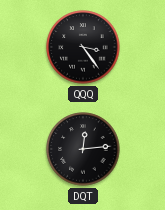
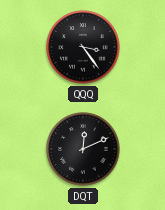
DQT: 12:14 -> 12:11 (83, 149)
